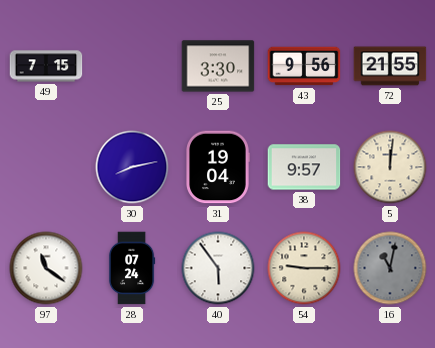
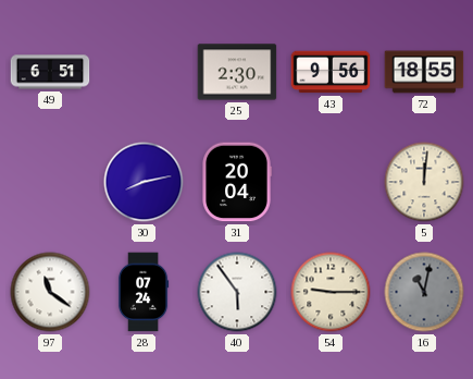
49: 7:15 -> 6:51 (50, 72)
25: 3:30 -> 2:30 (237, 72)
72: 21:55 -> 18:55 (424, 72)
31: 19:04 -> 20:04 (237, 182)
38: 9:57 -> none (304, 167)
